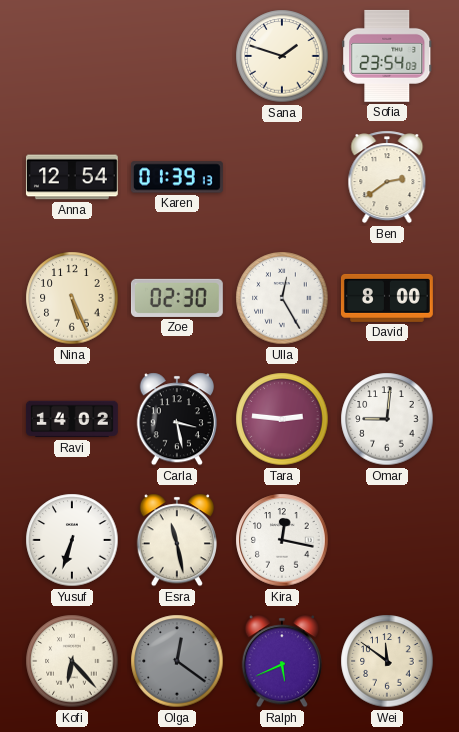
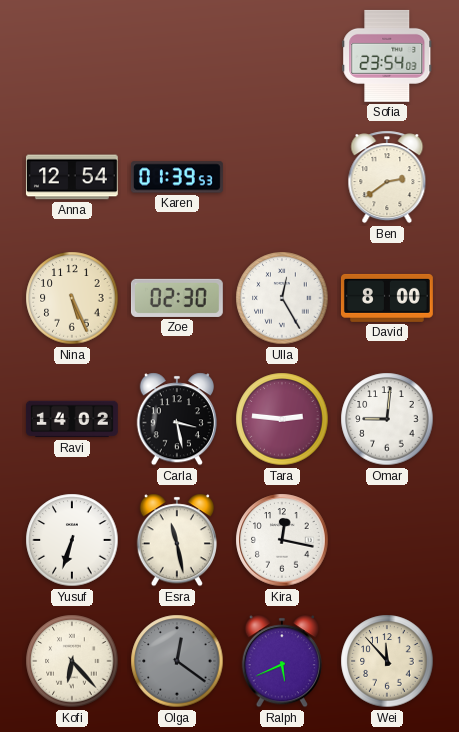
Sana: 1:48 -> none (282, 56)
Karen: 01:39:13 -> 01:39:53 (177, 177)
Wei: 11:51 -> 11:53 (387, 661)
